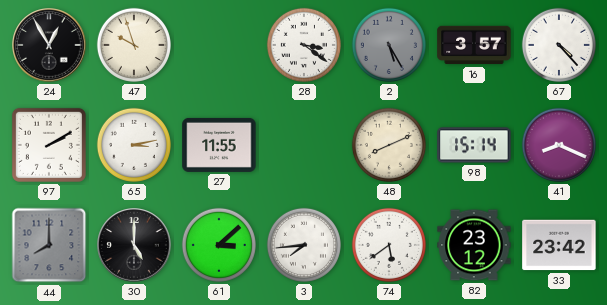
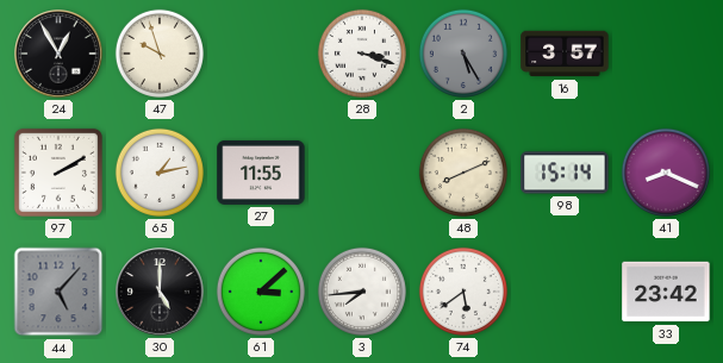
28: 3:21 -> 3:18 (362, 54)
67: 4:23 -> none (559, 45)
65: 3:13 -> 1:13 (160, 173)
44: 8:00 -> 5:07 (58, 292)
82: 23:12 -> none (474, 245)
